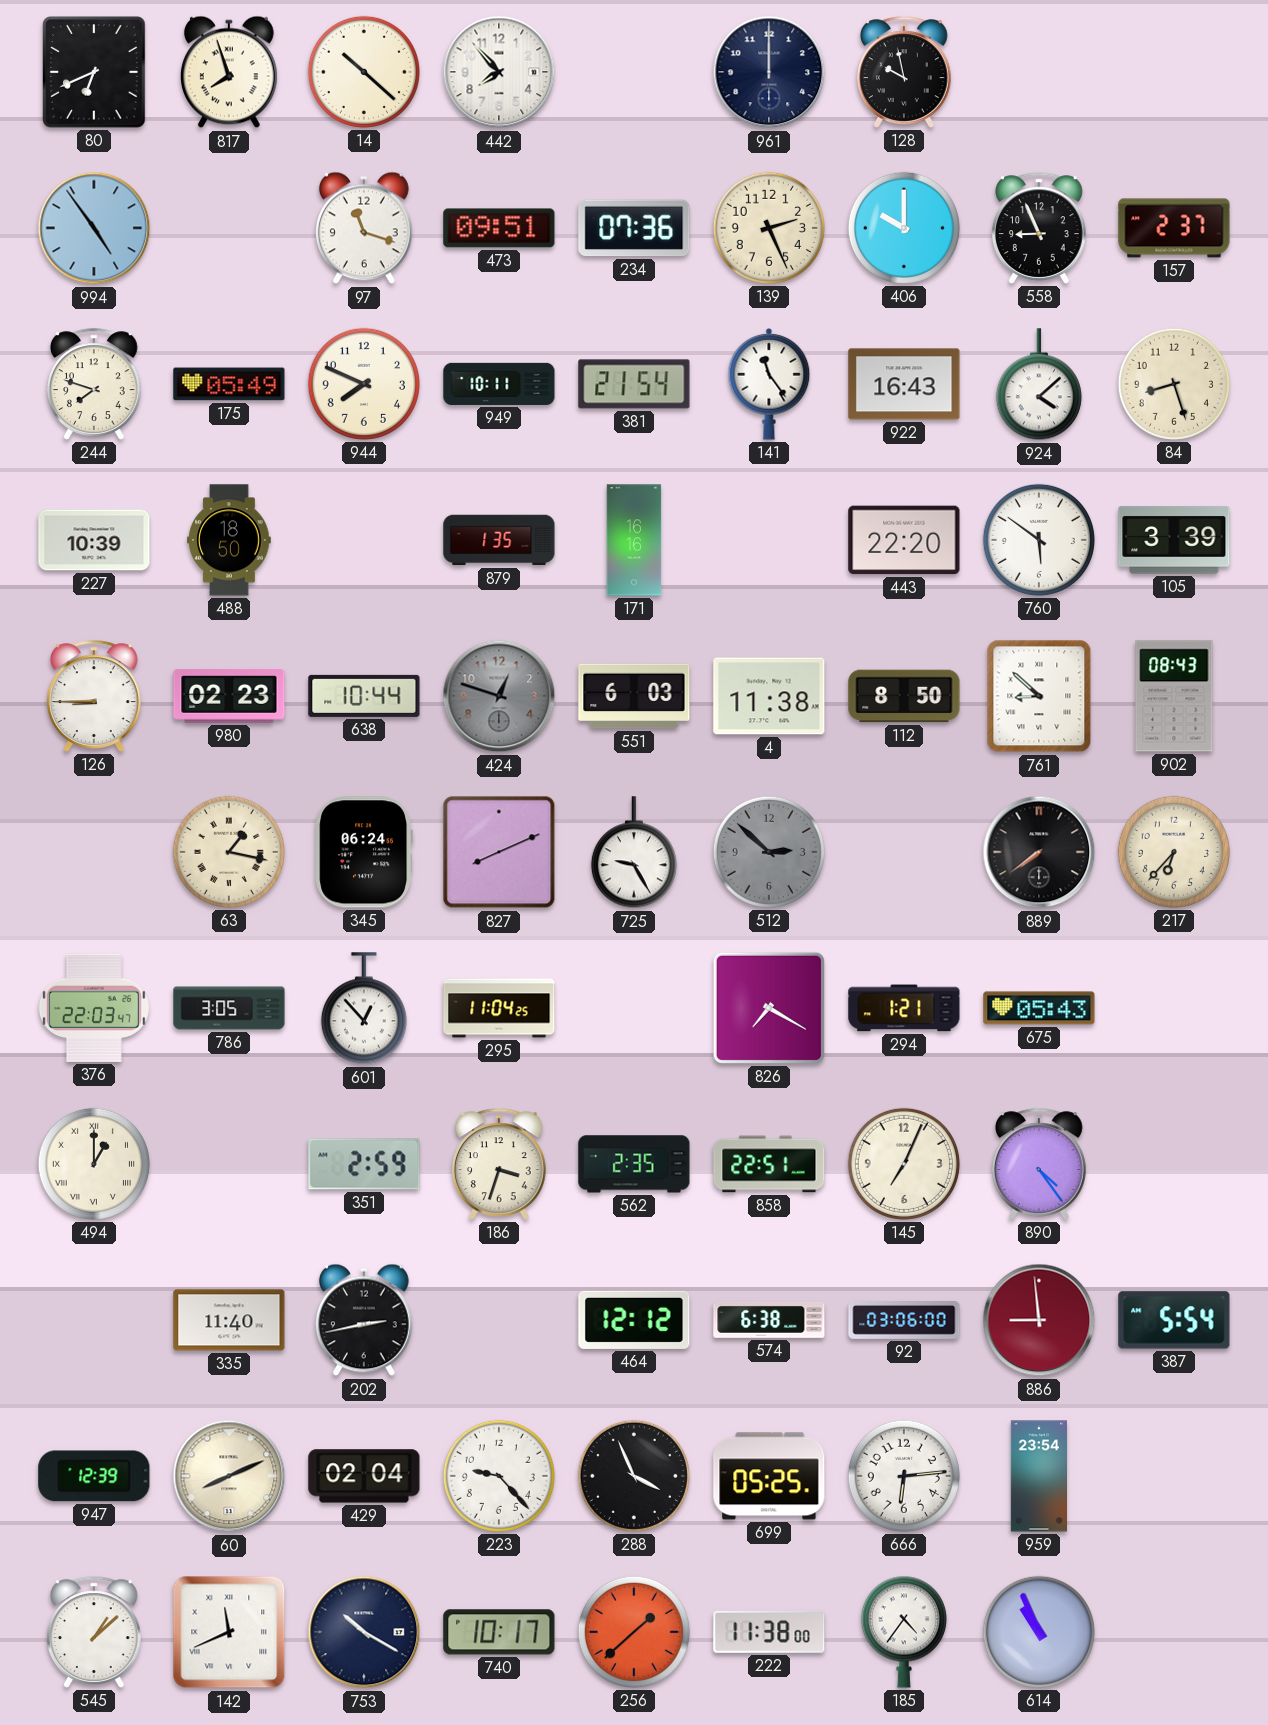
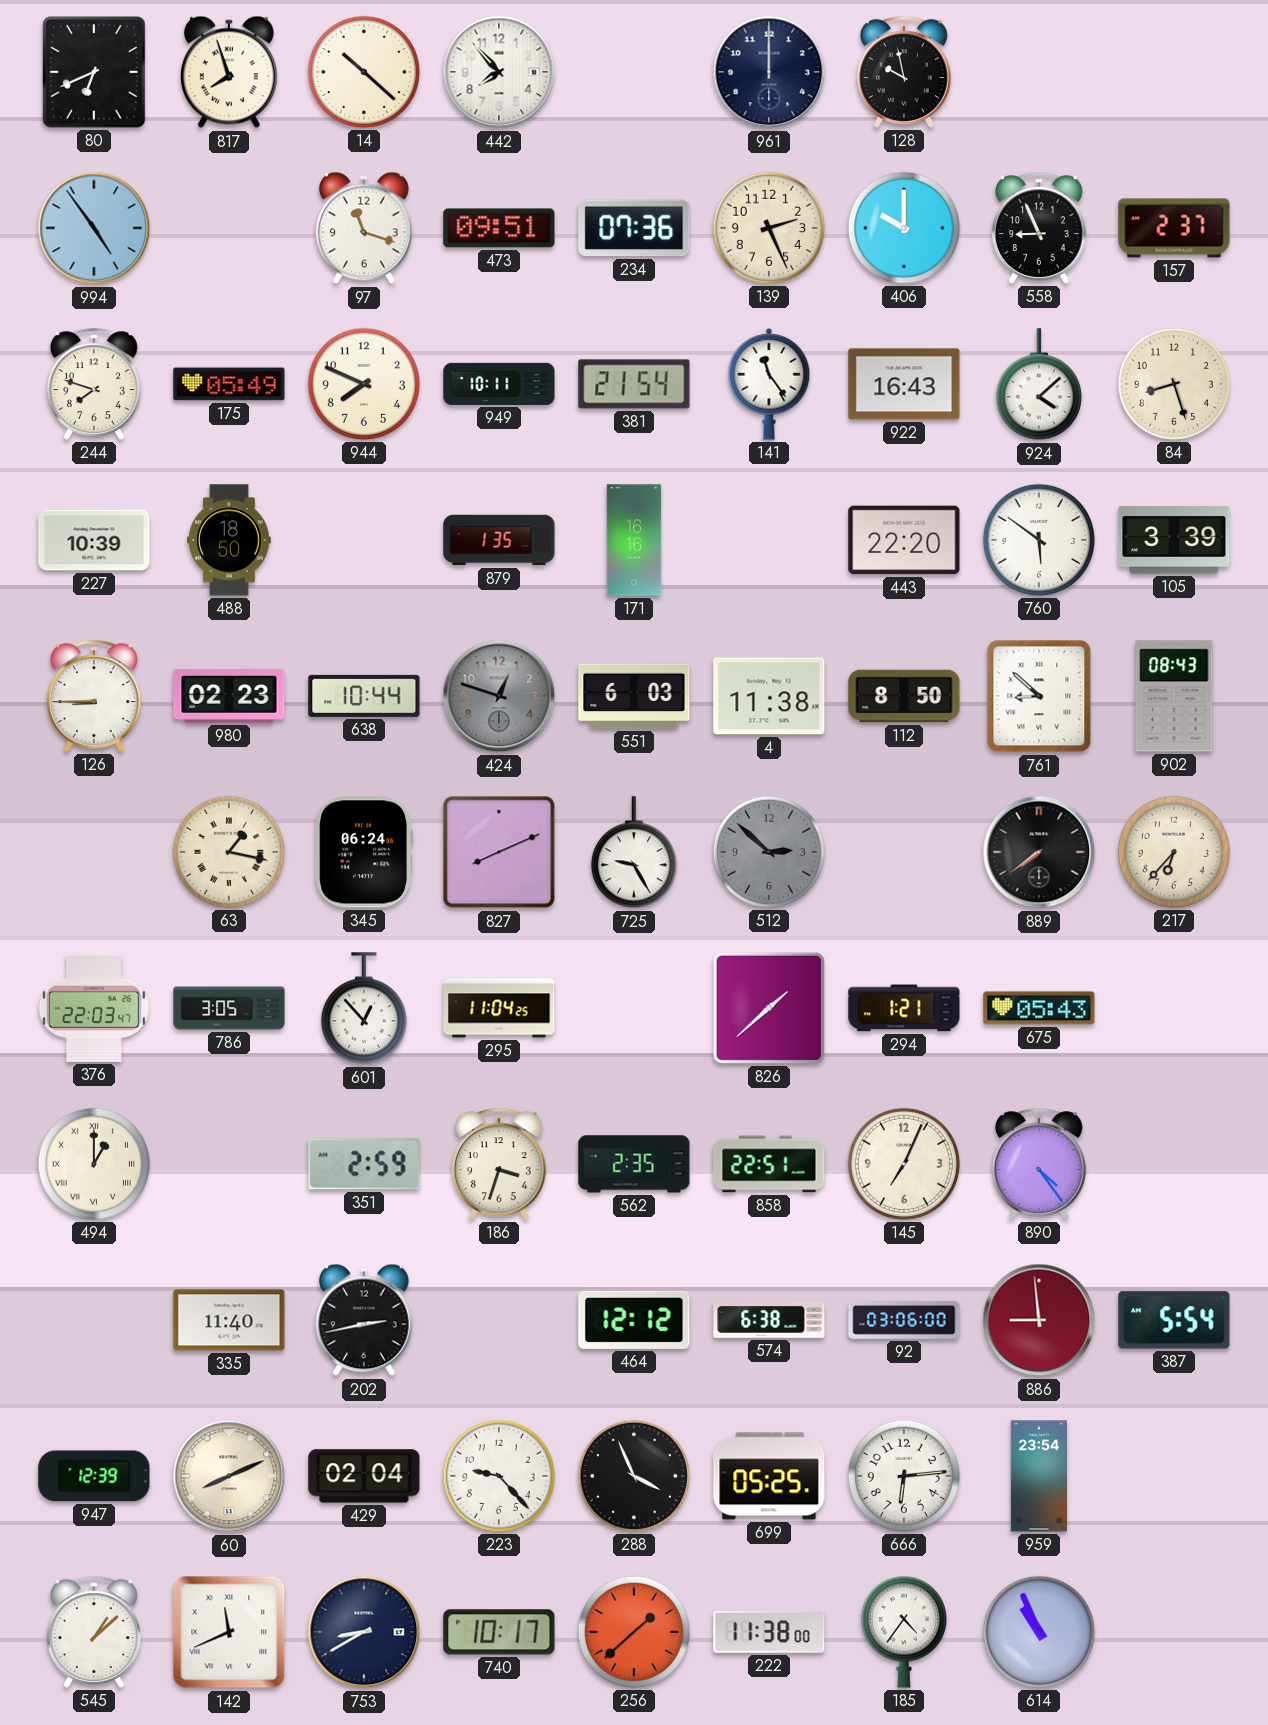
826: 7:20 -> 1:38 (769, 1008)
753: 10:20 -> 8:40 (364, 1632)
